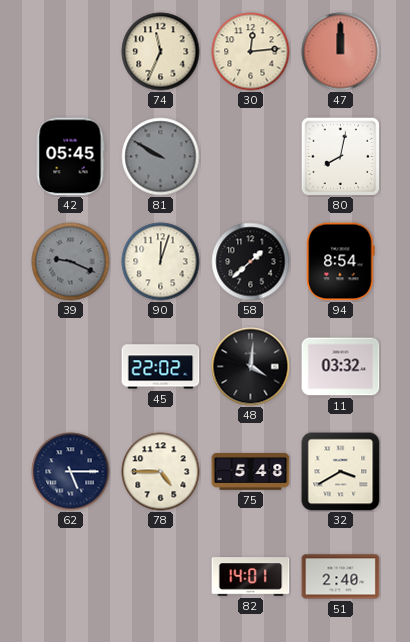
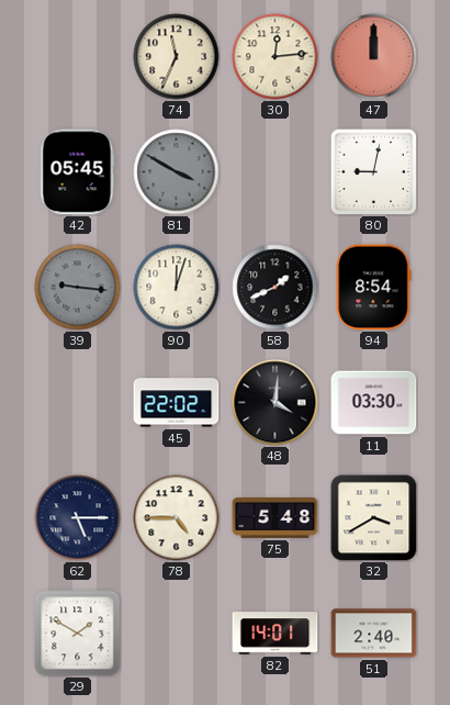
81: 9:50 -> 3:50 (177, 172)
80: 8:02 -> 9:02 (373, 171)
39: 9:19 -> 9:16 (78, 288)
58: 1:38 -> 1:41 (275, 288)
11: 03:32 -> 03:30 (374, 403)
29: none -> 1:50 (78, 634)
